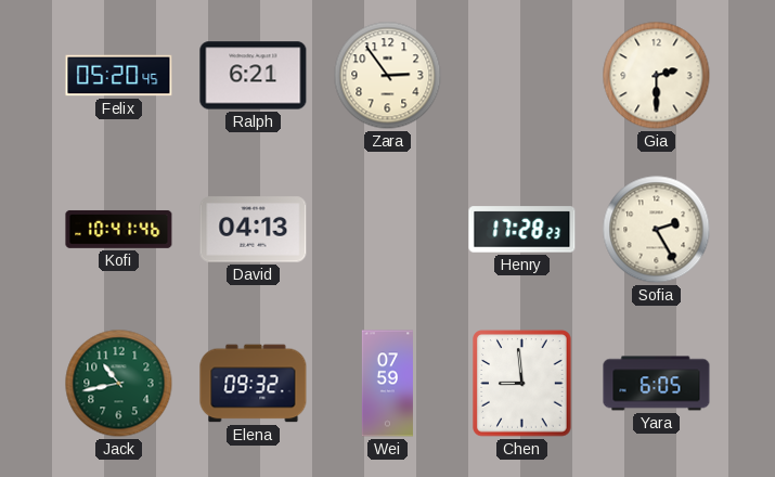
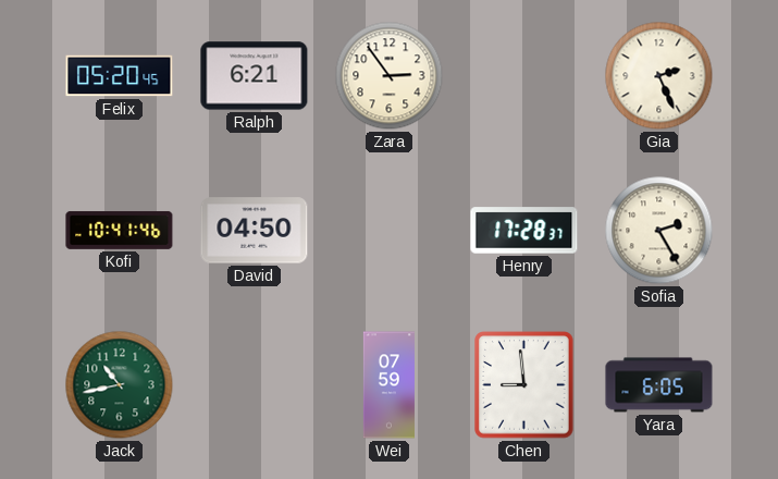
Gia: 2:30 -> 2:26 (659, 76)
David: 04:13 -> 04:50 (255, 231)
Henry: 17:28:23 -> 17:28:37 (524, 231)
Elena: 09:32 -> none (254, 384)
